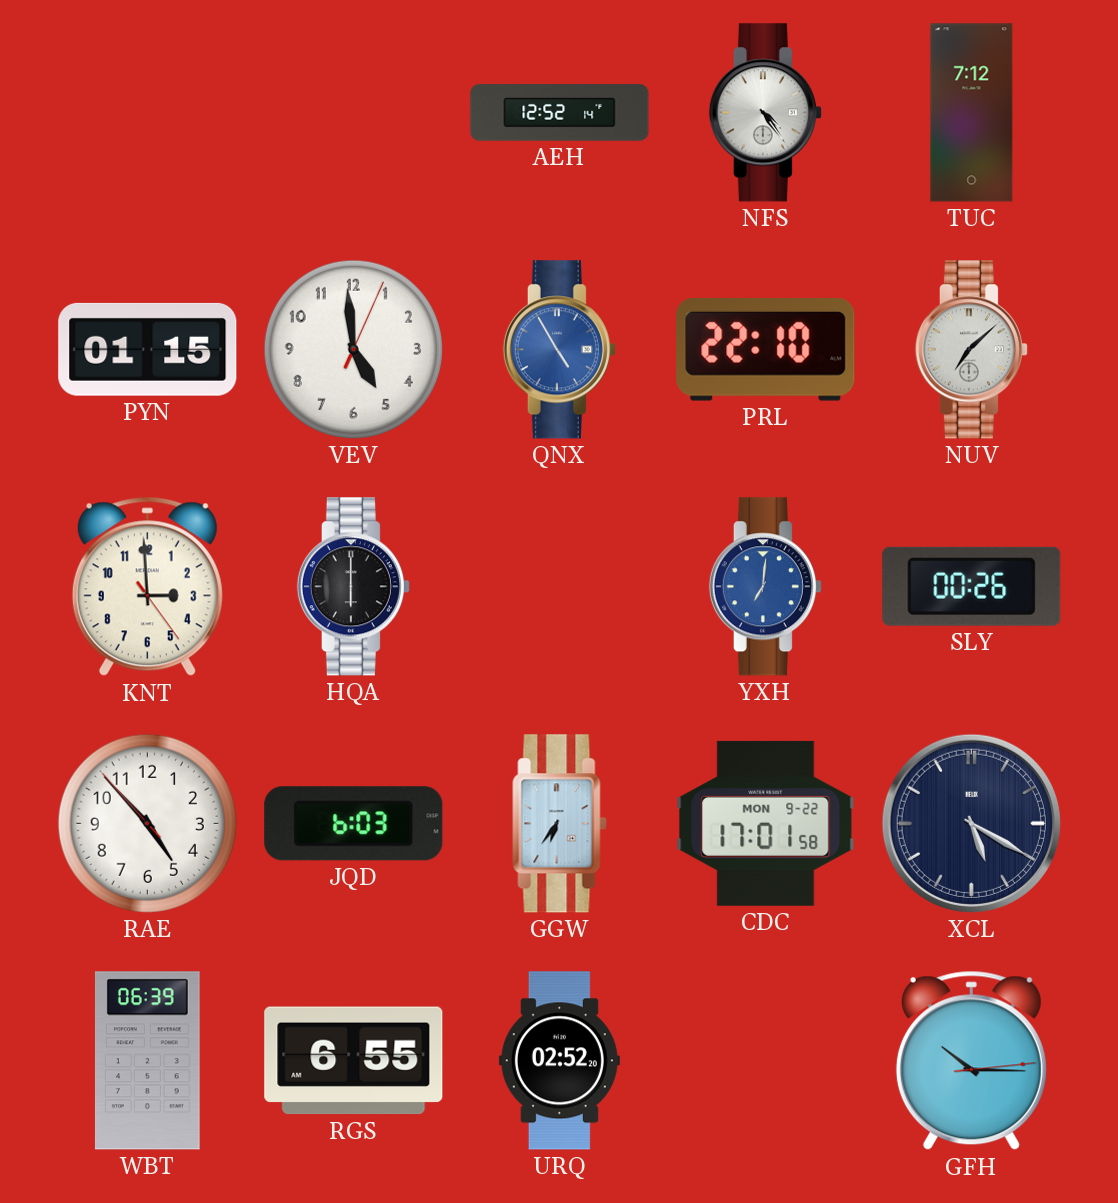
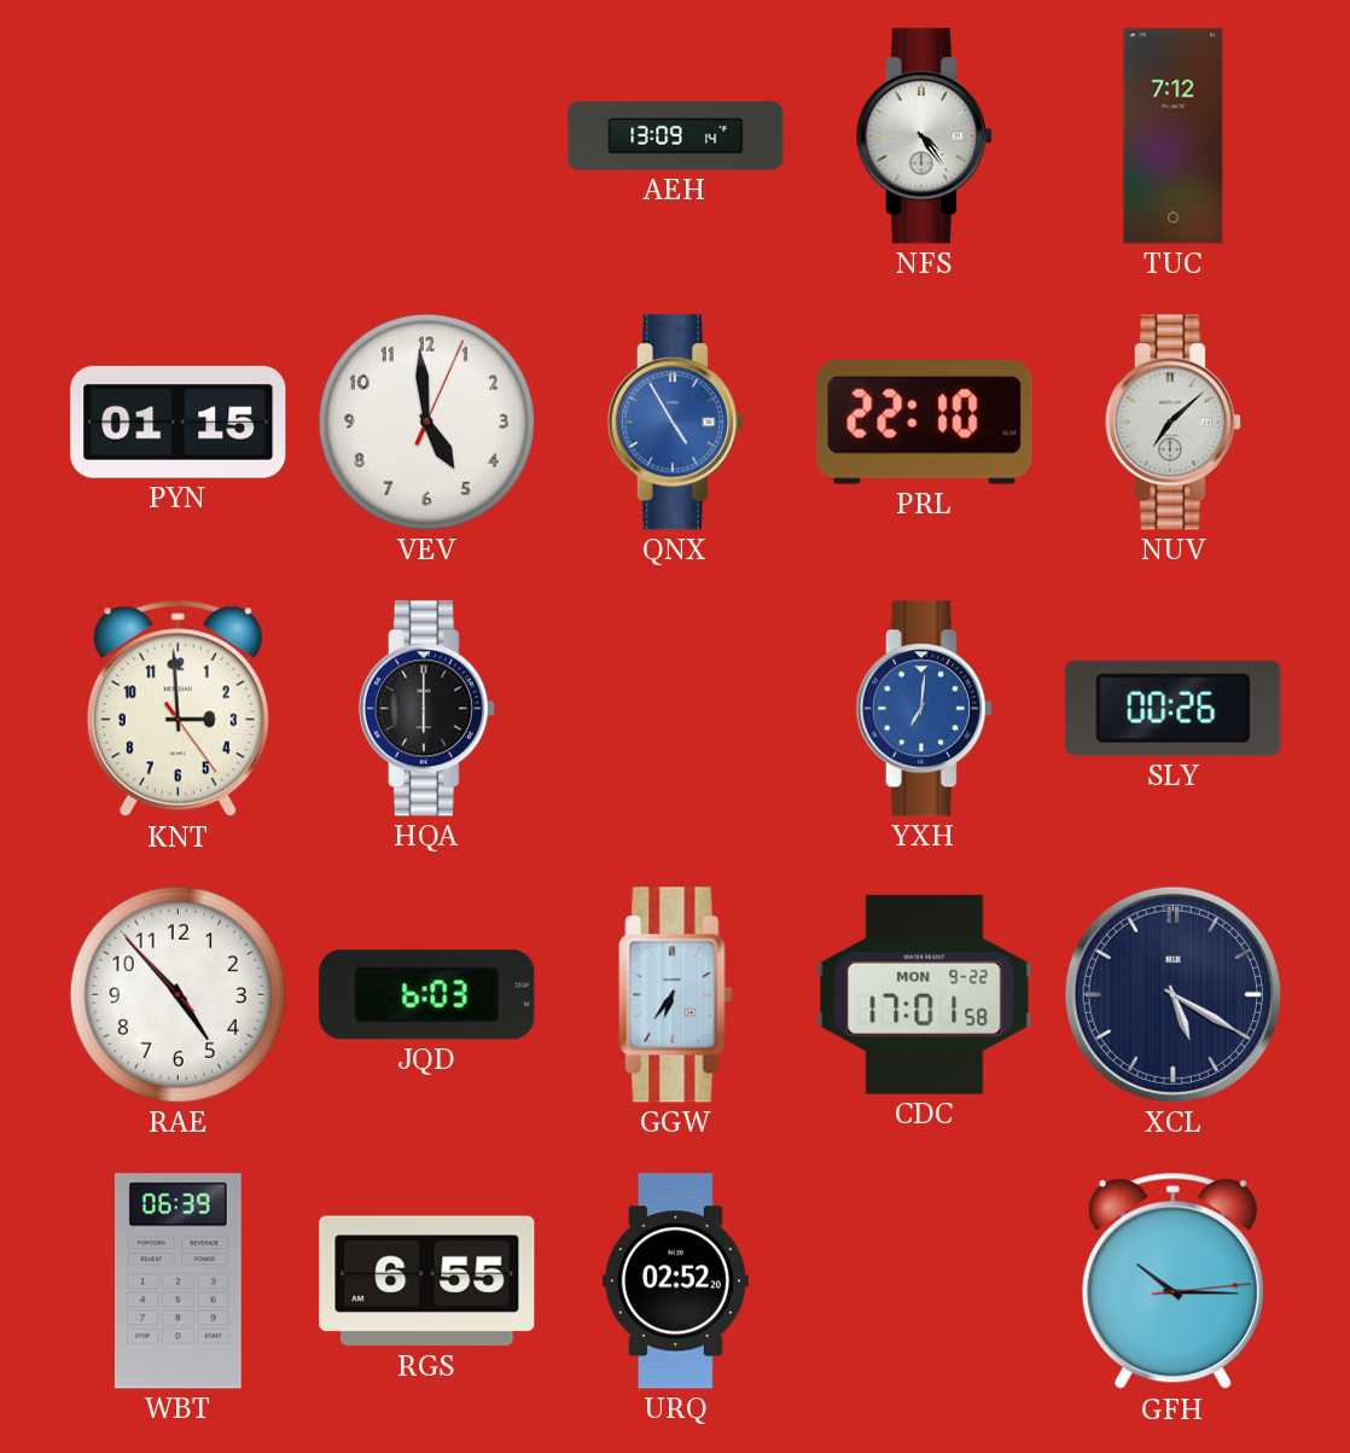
AEH: 12:52 -> 13:09 (676, 136)
